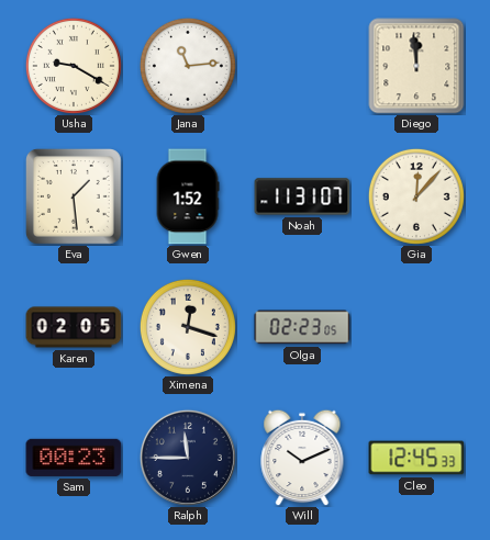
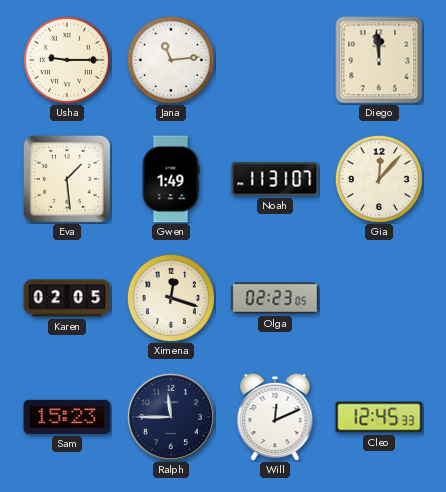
Usha: 9:20 -> 9:15 (67, 60)
Gwen: 1:52 -> 1:49 (171, 179)
Sam: 00:23 -> 15:23 (67, 417)
Will: 10:11 -> 12:11 (275, 417)
